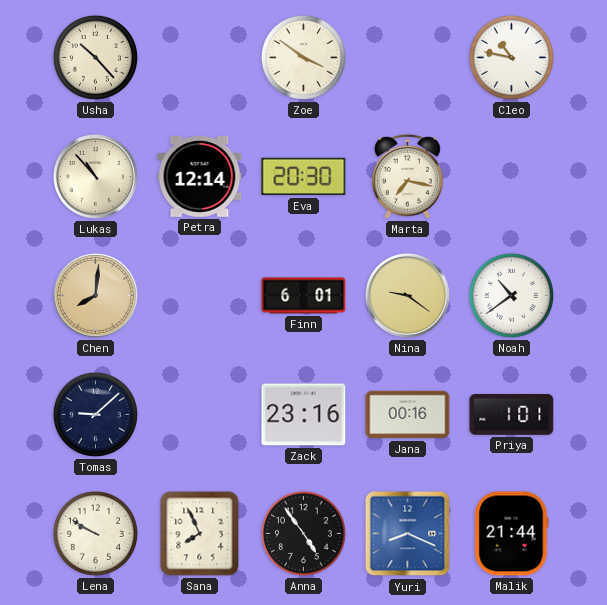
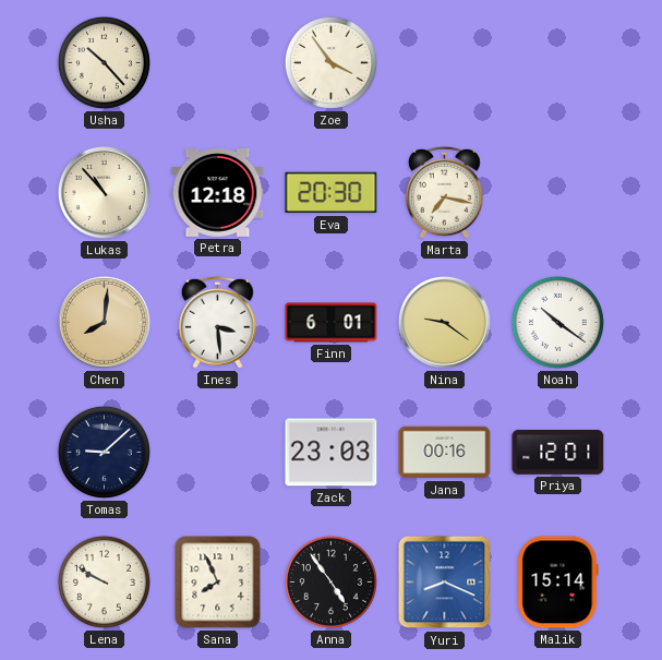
Zoe: 3:51 -> 3:54 (330, 62)
Cleo: 10:47 -> none (511, 57)
Petra: 12:14 -> 12:18 (218, 193)
Ines: none -> 3:29 (217, 322)
Noah: 10:39 -> 10:21 (557, 322)
Zack: 23:16 -> 23:03 (332, 453)
Priya: 1:01 -> 12:01 (558, 452)
Malik: 21:44 -> 15:14 (558, 583)
